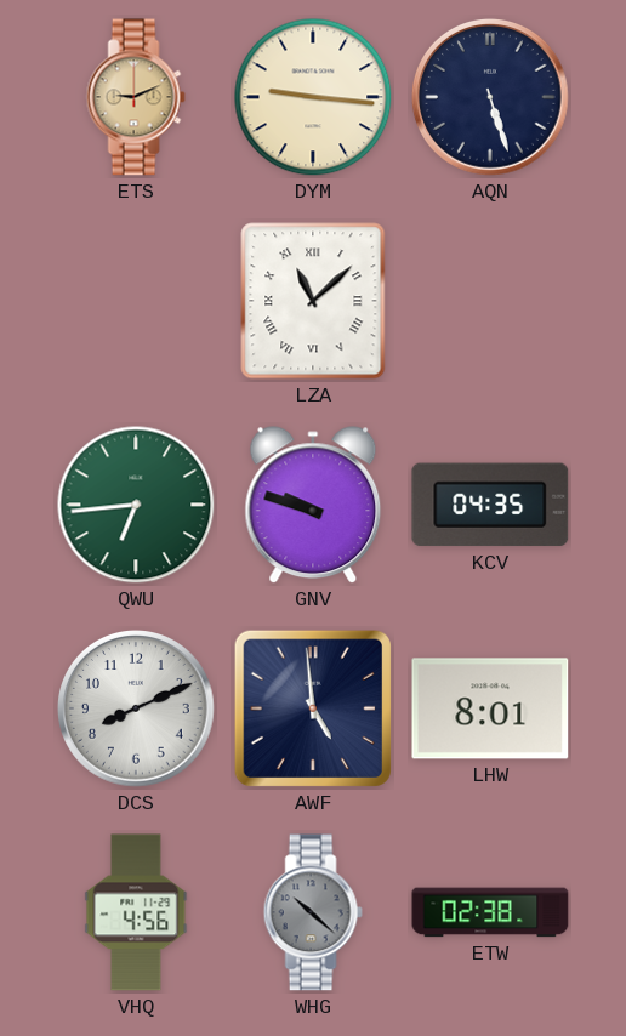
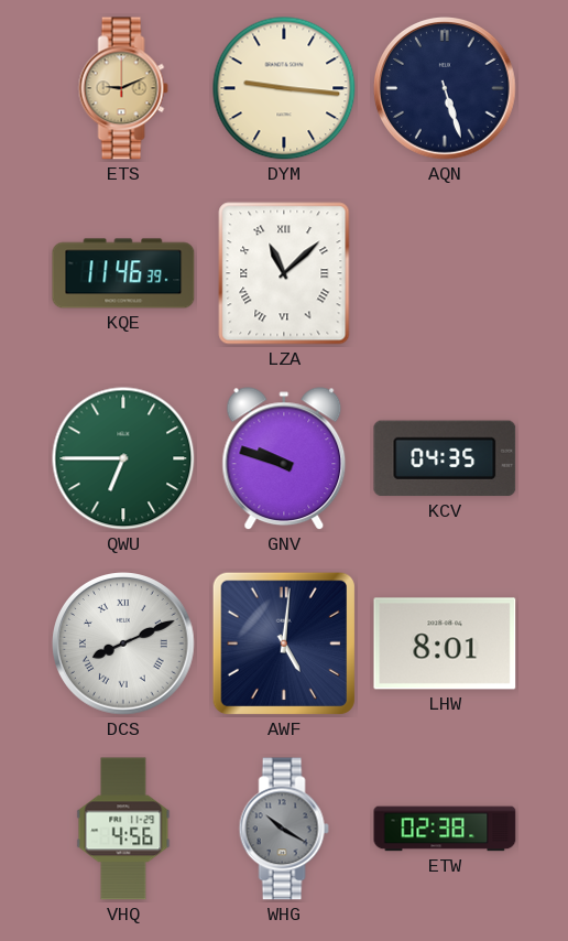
KQE: none -> 11:46 (123, 273)
QWU: 6:44 -> 6:45 (123, 458)
DCS numerals: Arabic -> Roman (124, 645)
AWF: 4:59 -> 5:01 (284, 643)
WHG: 10:22 -> 10:20 (284, 829)
